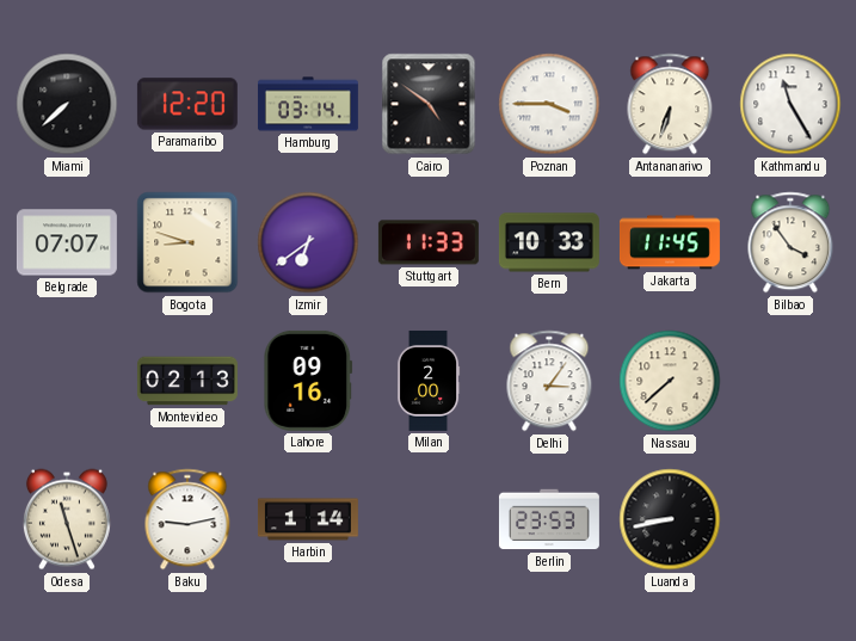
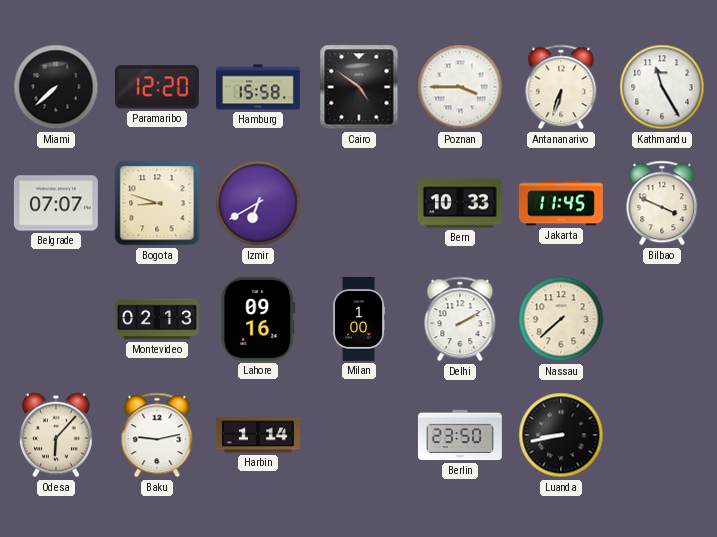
Hamburg: 03:14 -> 15:58 (258, 87)
Izmir: 6:39 -> 6:40 (258, 203)
Stuttgart: 11:33 -> none (429, 242)
Bilbao: 3:54 -> 3:49 (662, 203)
Milan: 2:00 -> 1:00 (359, 319)
Delhi: 3:06 -> 2:10 (460, 319)
Odesa: 11:27 -> 6:07 (56, 435)
Berlin: 23:53 -> 23:50 (460, 435)
